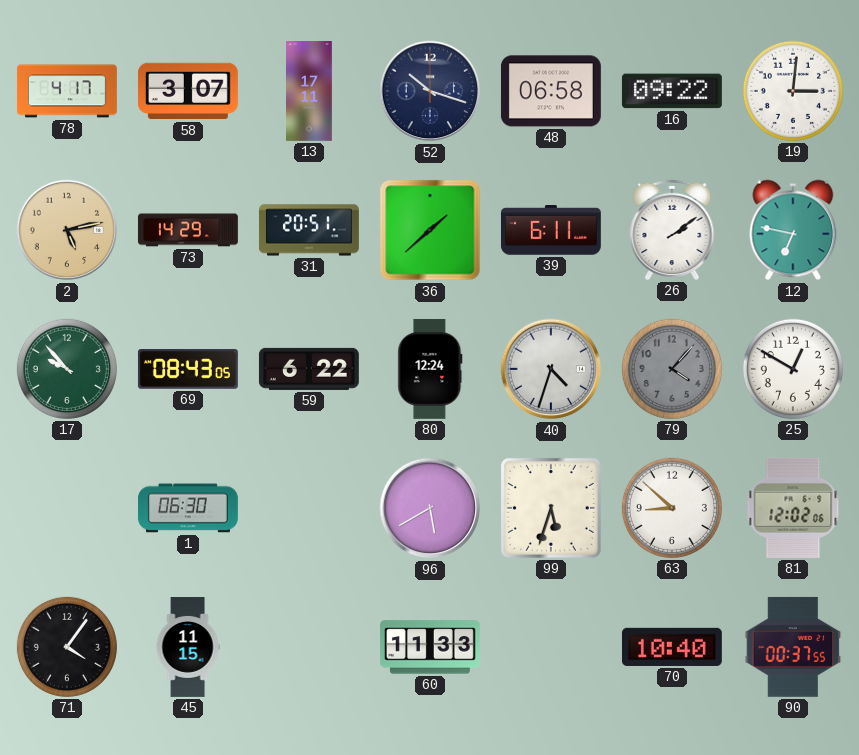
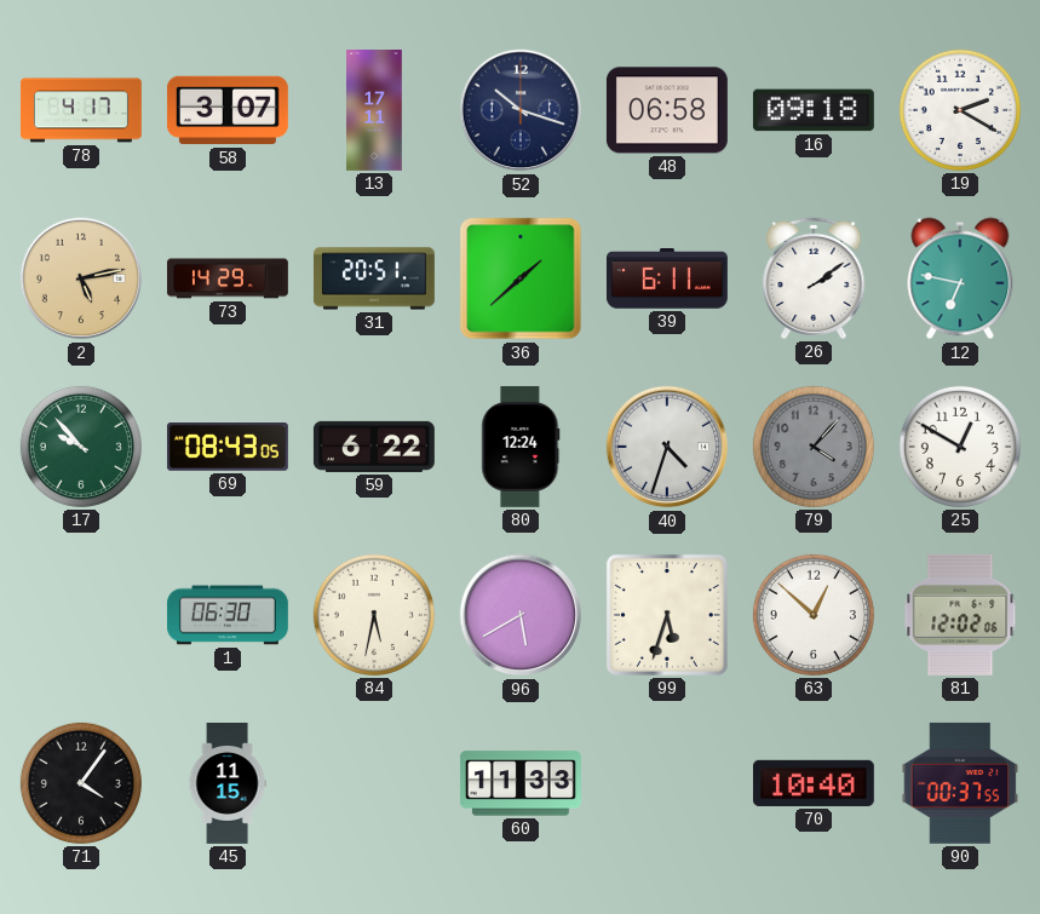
16: 09:22 -> 09:18 (814, 110)
19: 3:01 -> 2:20 (960, 110)
84: none -> 5:32 (374, 615)
63: 8:52 -> 12:52 (814, 615)
